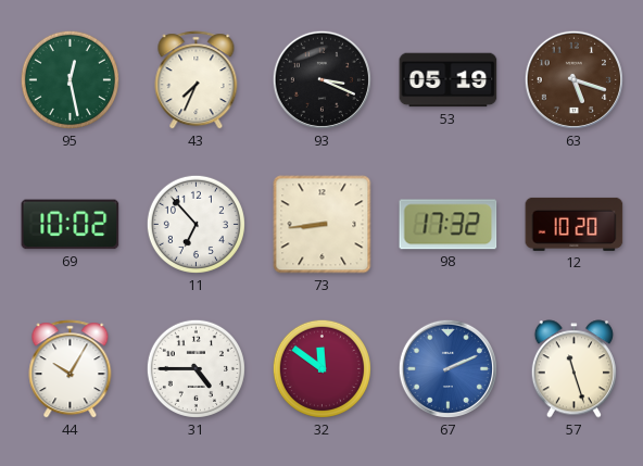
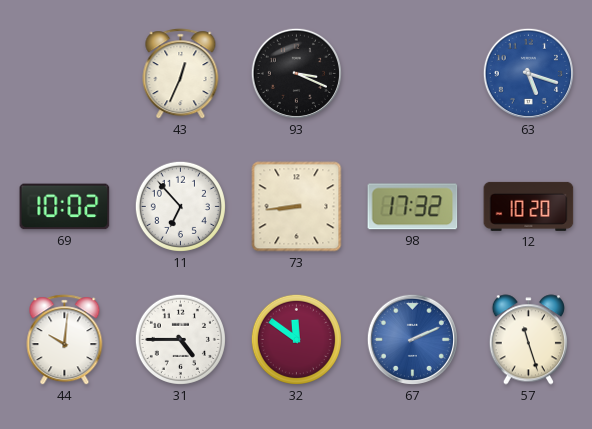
95: 12:28 -> none (70, 79)
43: 7:34 -> 12:34 (181, 74)
53: 05:19 -> none (449, 80)
63 dial: brown -> blue (528, 73)
44: 10:05 -> 10:01 (65, 340)
